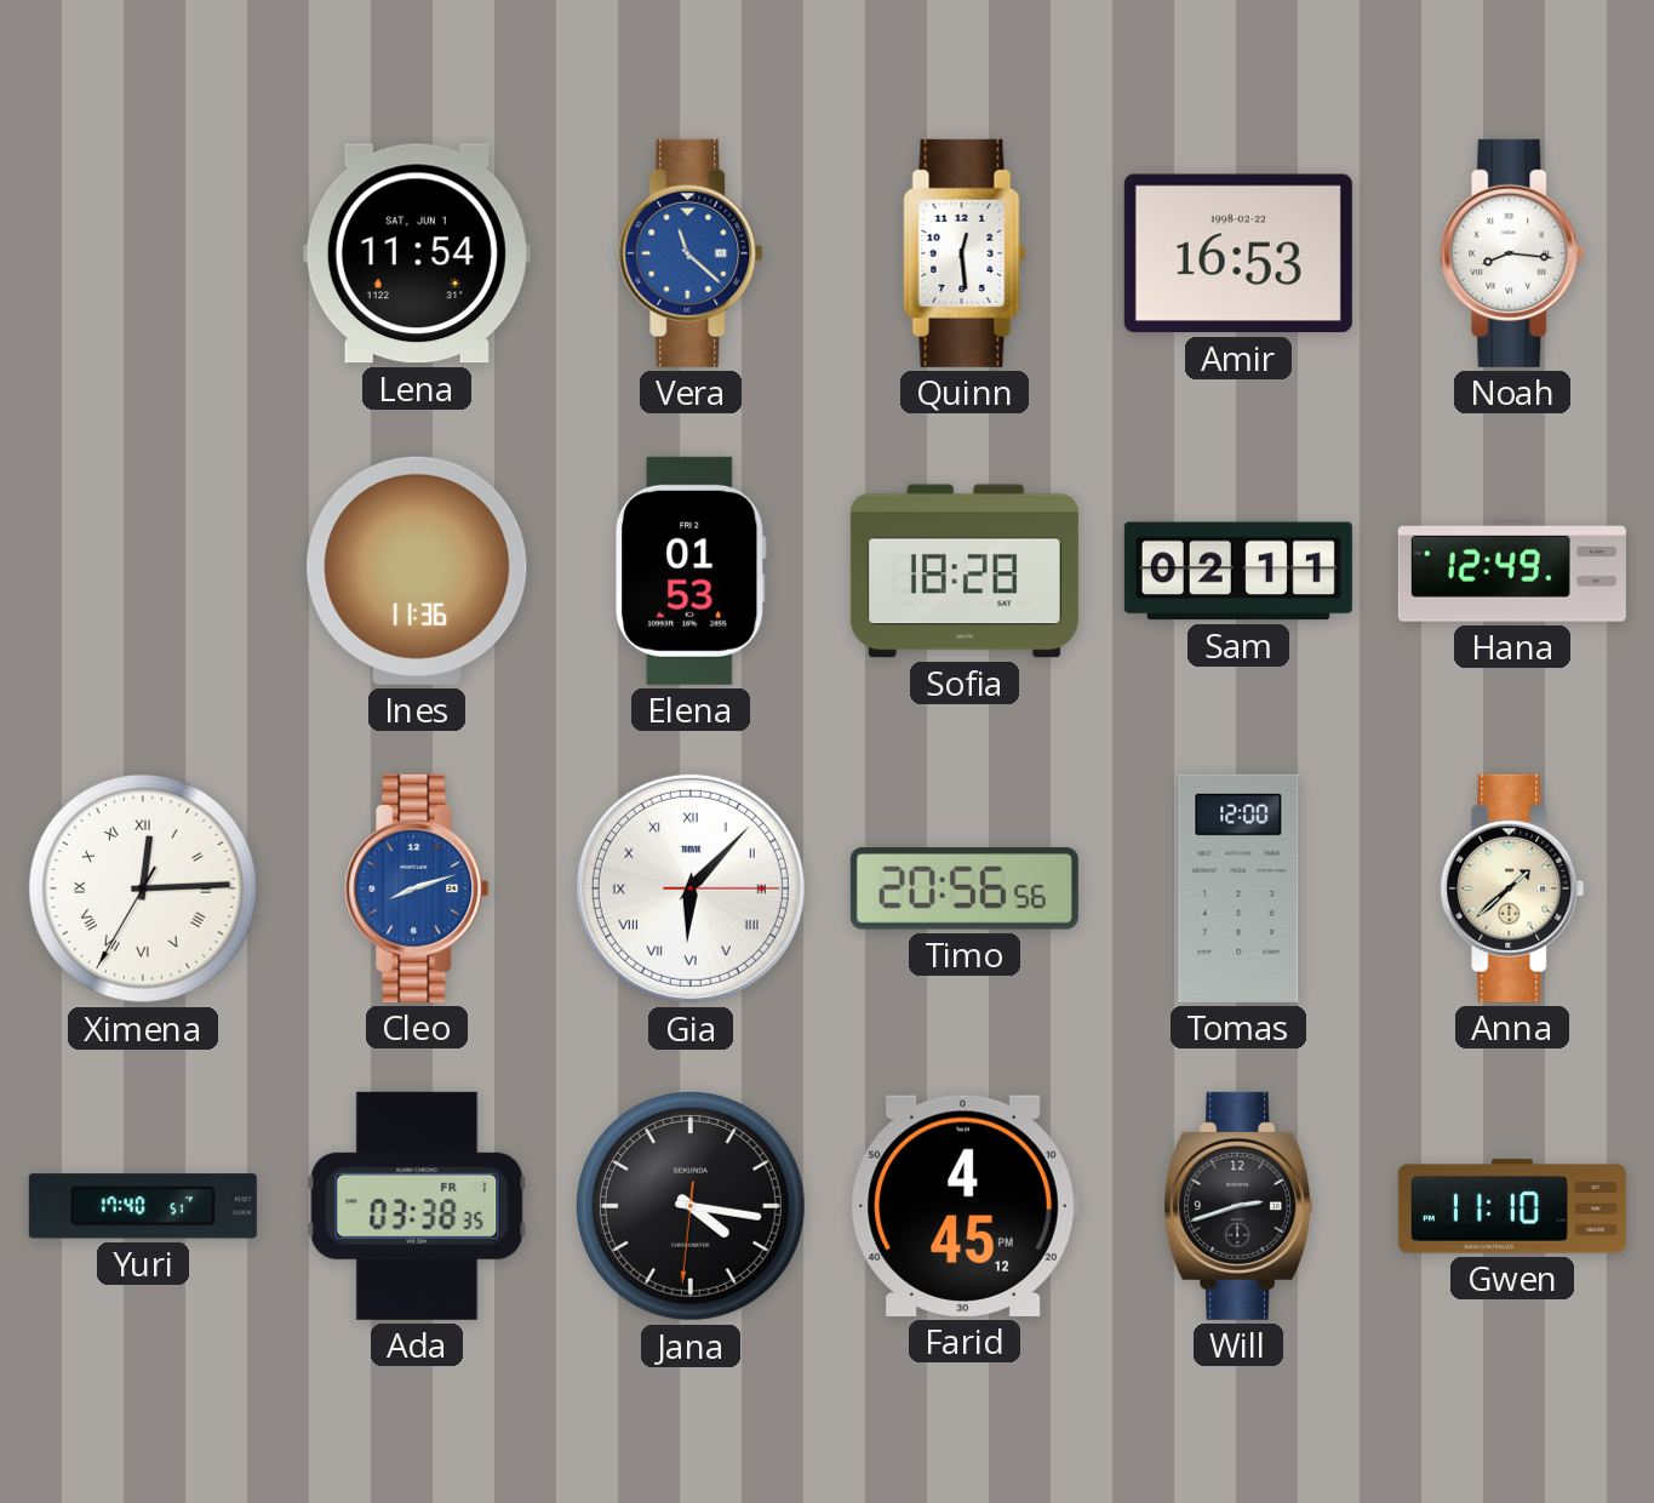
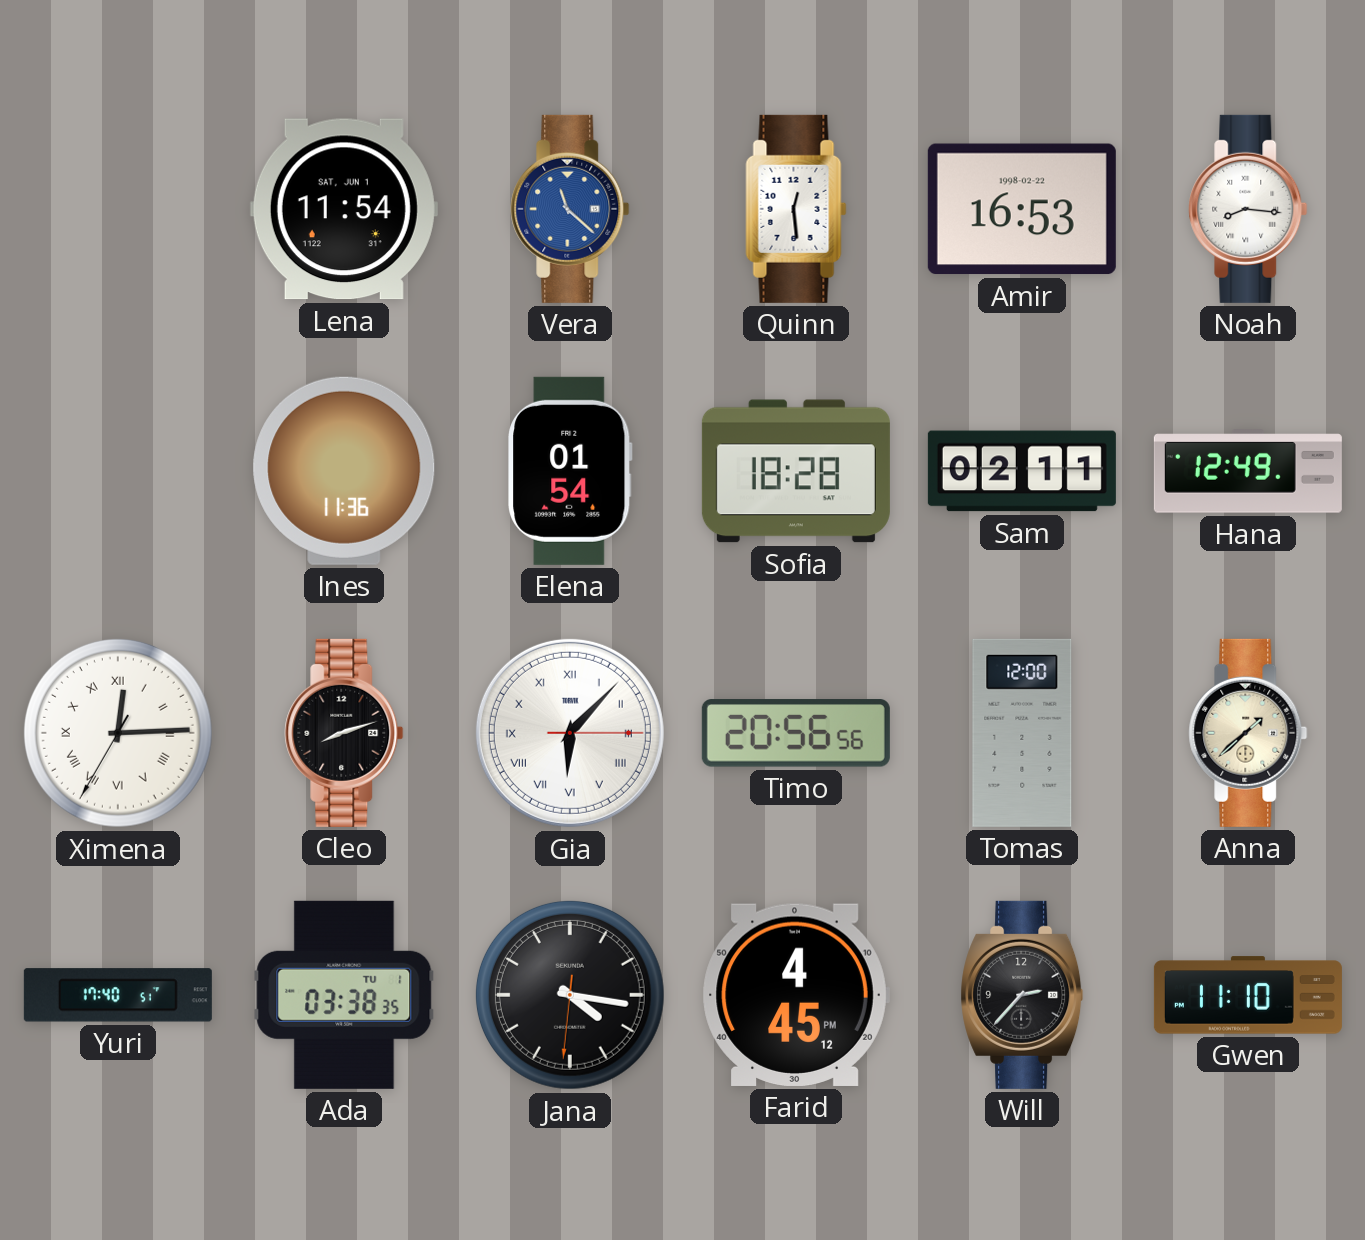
Elena: 01:53 -> 01:54 (570, 471)
Cleo dial: blue -> black (344, 733)
Ada date: FR 1 -> TU 1 (344, 995)
Will: 2:42 -> 2:37 (1022, 995)
